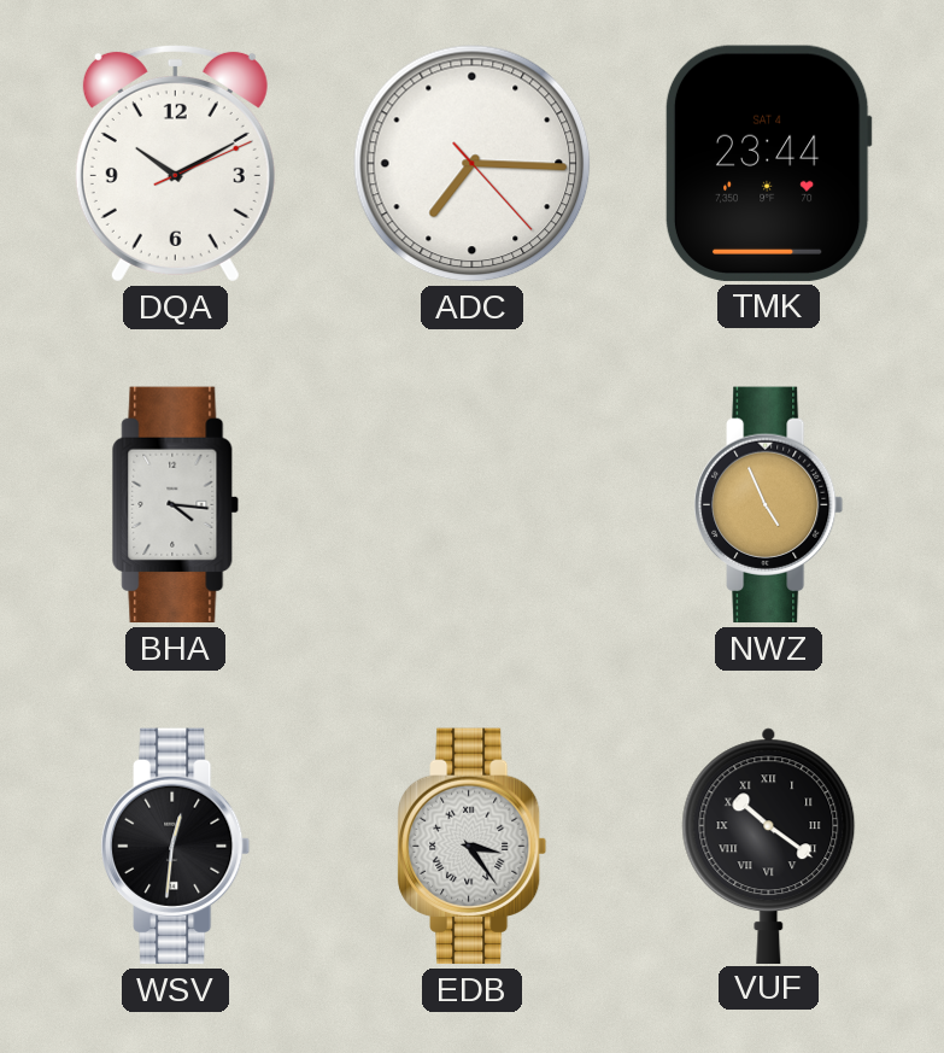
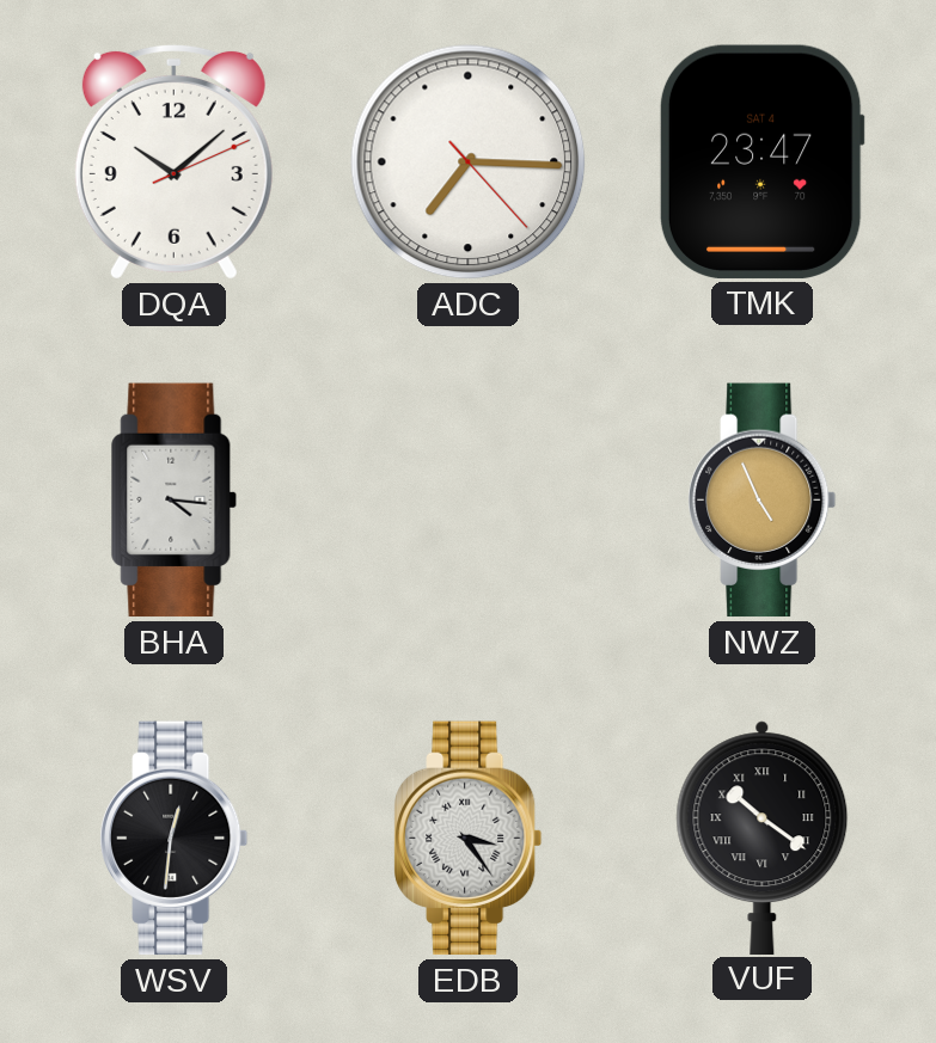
DQA: 10:10 -> 10:08 (173, 161)
TMK: 23:44 -> 23:47 (761, 161)
